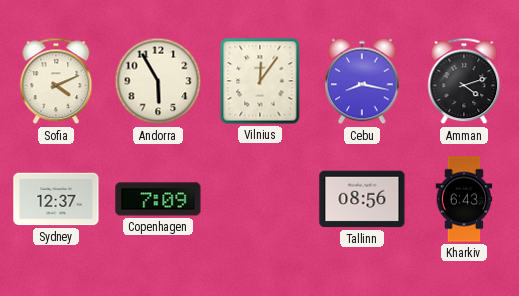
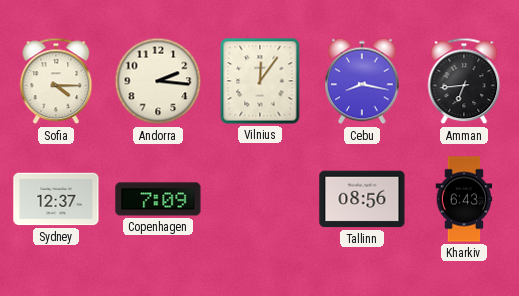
Sofia: 4:11 -> 4:15 (56, 81)
Andorra: 5:55 -> 2:16 (158, 81)
Amman: 4:12 -> 6:44 (464, 81)
